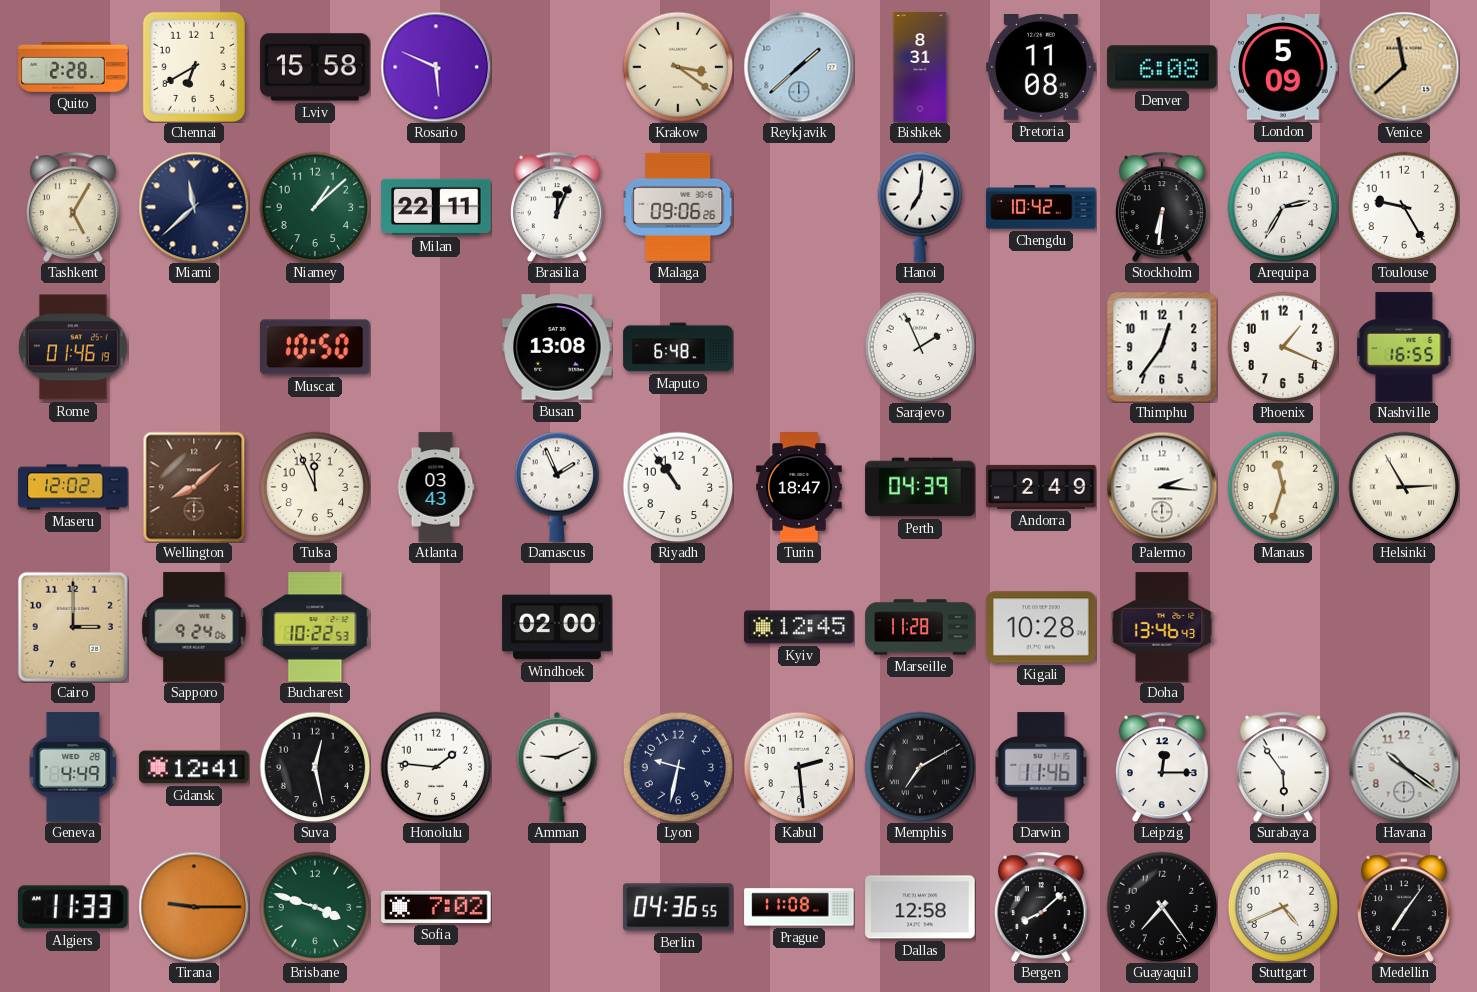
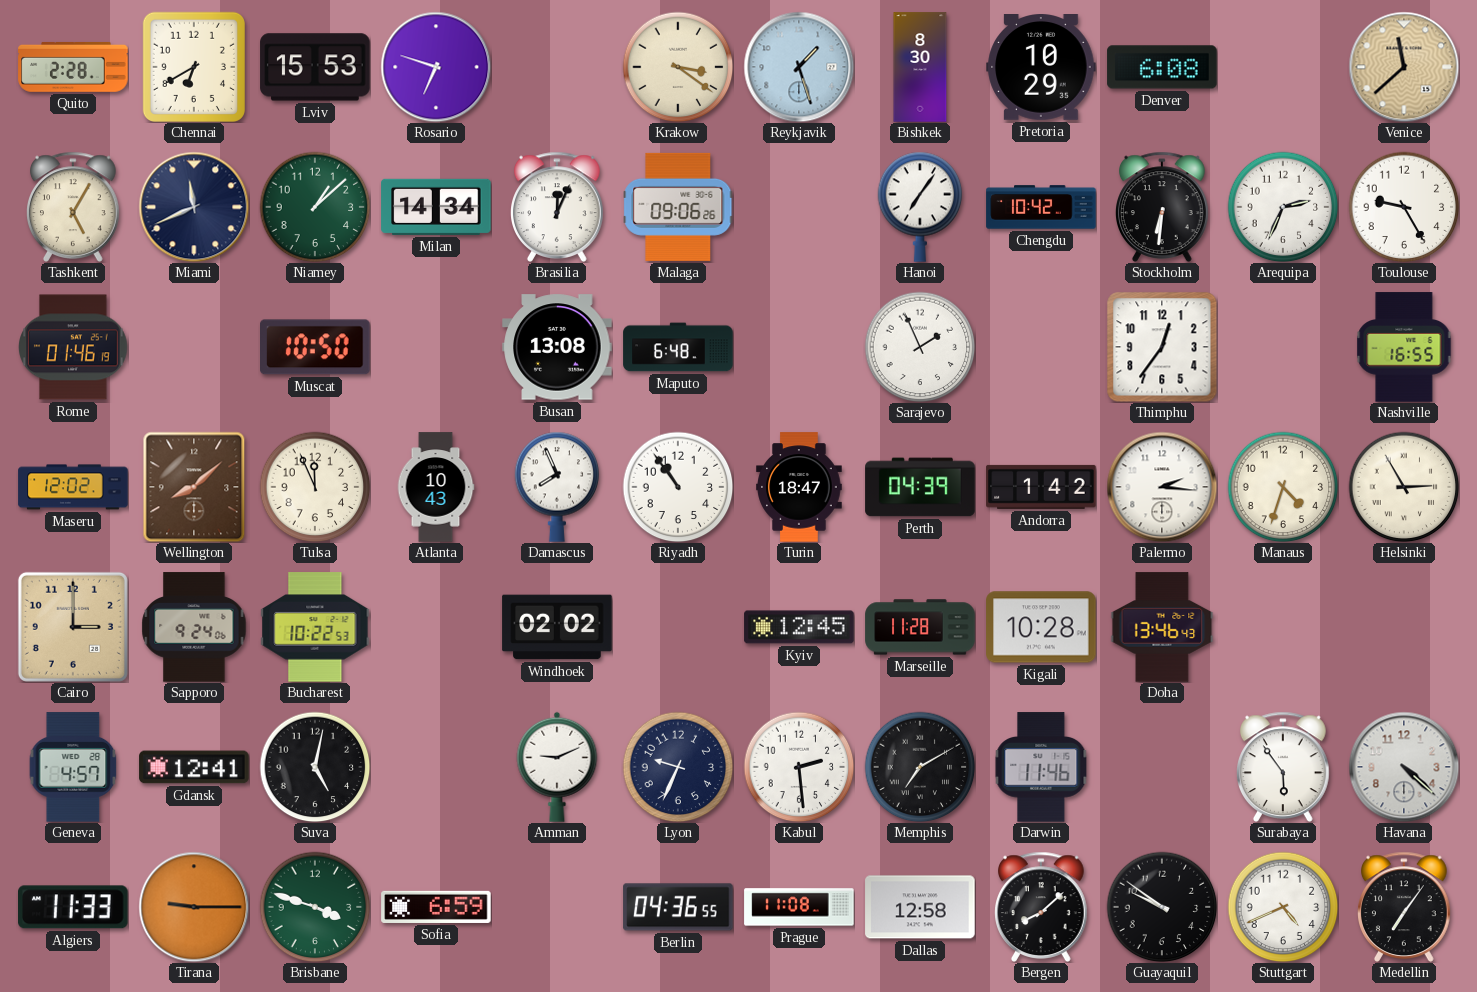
Lviv: 15:58 -> 15:53 (315, 67)
Rosario: 5:49 -> 6:48 (436, 67)
Reykjavik: 1:38 -> 1:27 (799, 67)
Bishkek: 8:31 -> 8:30 (920, 67)
Pretoria: 11:08 -> 10:29 (1041, 68)
London: 5:09 -> none (1283, 67)
Miami: 11:38 -> 11:41 (194, 207)
Milan: 22:11 -> 14:34 (436, 207)
Hanoi: 7:01 -> 7:06 (920, 207)
Arequipa: 2:35 -> 2:34 (1283, 207)
Phoenix: 1:19 -> none (1283, 347)
Atlanta: 03:43 -> 10:43 (436, 487)
Damascus: 1:56 -> 7:56 (557, 487)
Andorra: 2:49 -> 1:42 (1041, 487)
Manaus: 11:33 -> 4:33 (1283, 487)
Windhoek: 02:00 -> 02:02 (557, 627)
Geneva: 4:49 -> 4:57 (73, 767)
Suva: 12:28 -> 5:02 (315, 767)
Honolulu: 1:46 -> none (436, 767)
Lyon: 9:32 -> 9:34 (678, 767)
Leipzig: 12:15 -> none (1163, 767)
Havana: 10:21 -> 4:22 (1404, 767)
Sofia: 7:02 -> 6:59 (436, 907)
Guayaquil: 7:24 -> 9:51 (1162, 907)
